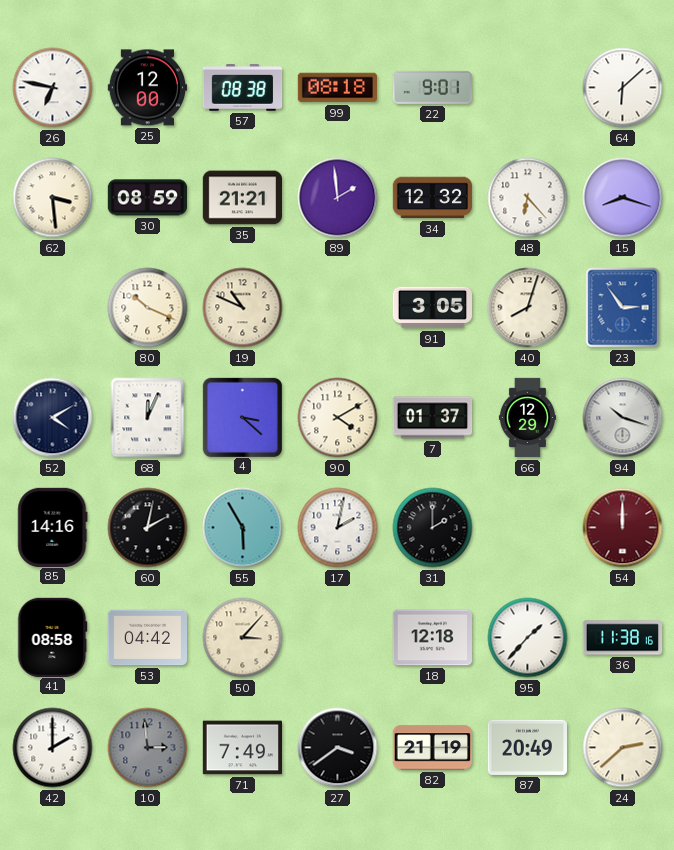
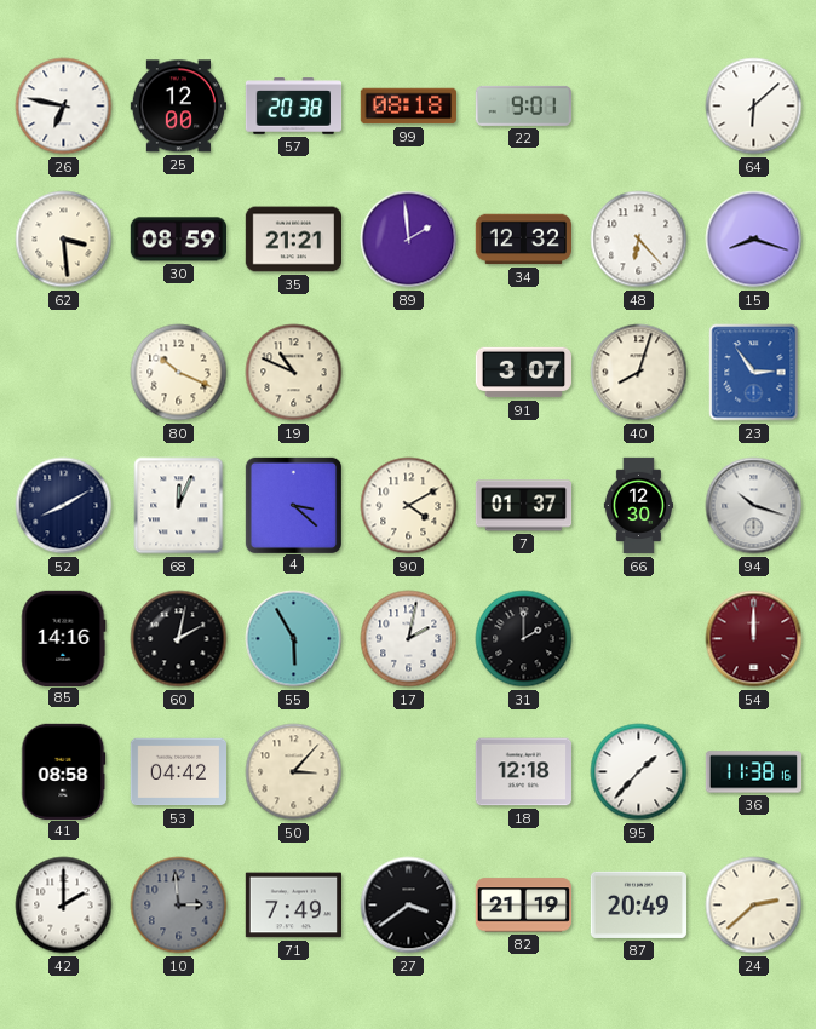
57: 08:38 -> 20:38 (294, 107)
91: 3:05 -> 3:07 (523, 373)
52: 4:10 -> 8:10 (64, 506)
66: 12:29 -> 12:30 (638, 506)
